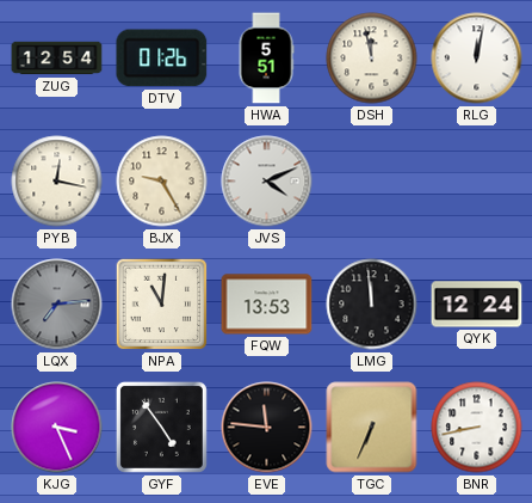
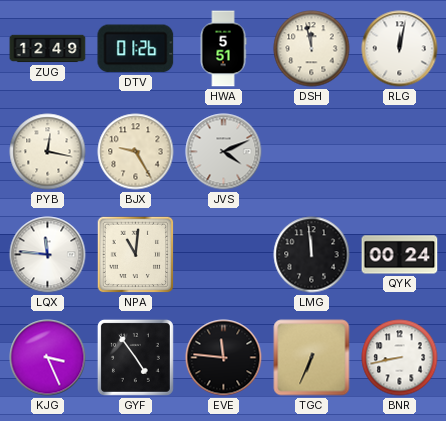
ZUG: 12:54 -> 12:49 (48, 49)
LQX: 7:14 -> 11:46 (48, 255)
LQX dial: grey -> white (48, 255)
FQW: 13:53 -> none (267, 305)
QYK: 12:24 -> 00:24 (400, 255)
